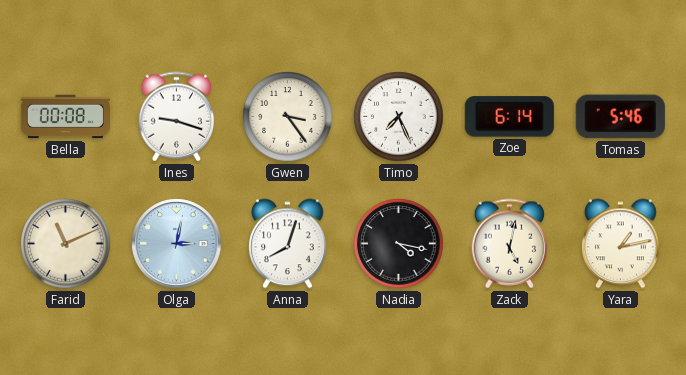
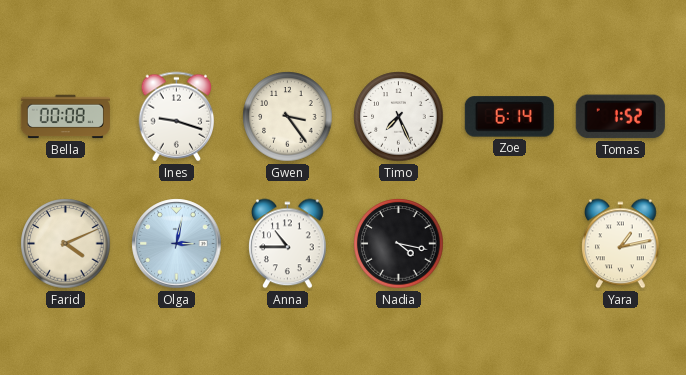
Tomas: 5:46 -> 1:52 (620, 117)
Farid: 11:11 -> 4:11 (66, 244)
Anna: 8:03 -> 10:45 (288, 244)
Zack: 5:02 -> none (510, 244)
